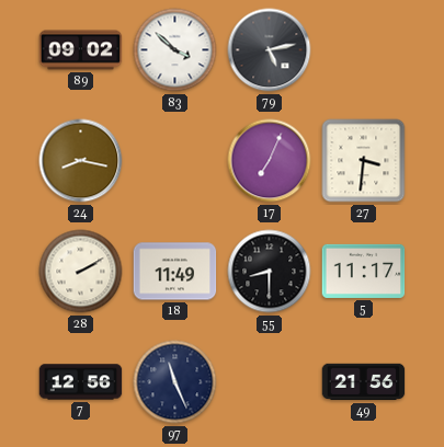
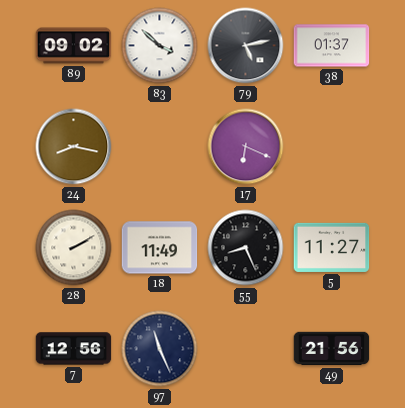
38: none -> 01:37 (332, 46)
17: 7:04 -> 6:19 (246, 147)
27: 3:31 -> none (364, 161)
55: 8:30 -> 8:26 (246, 248)
5: 11:17 -> 11:27 (332, 247)
